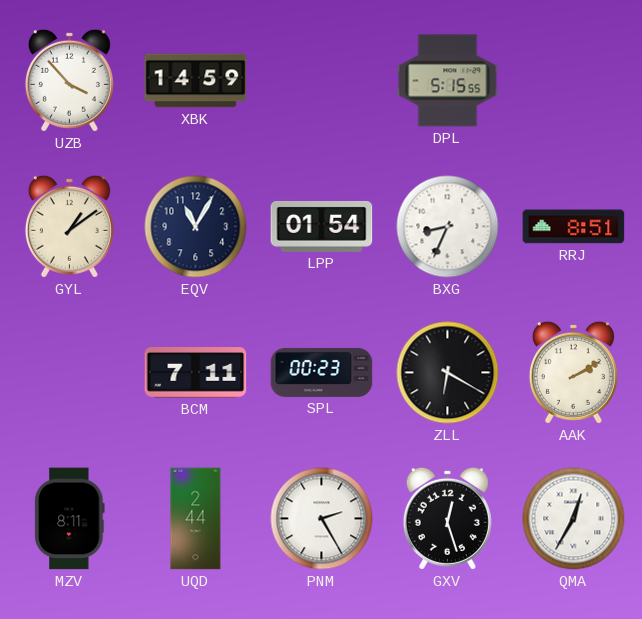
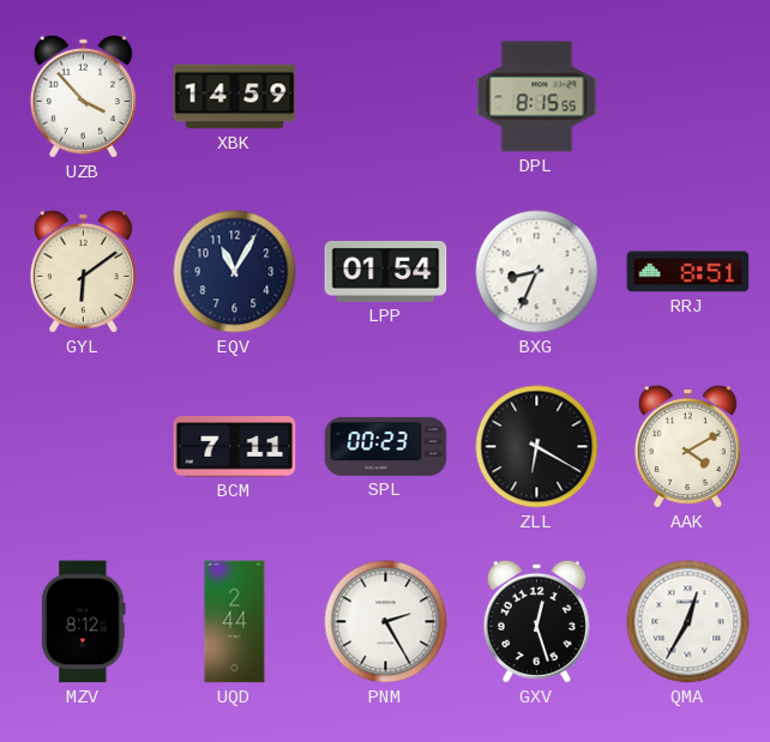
DPL: 5:15 -> 8:15 (537, 97)
GYL: 1:09 -> 6:09 (83, 271)
AAK: 2:10 -> 4:10 (687, 446)
MZV: 8:11 -> 8:12 (84, 622)
